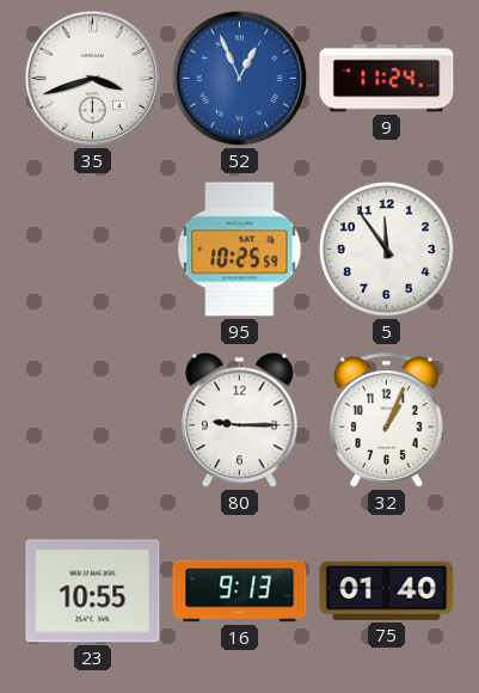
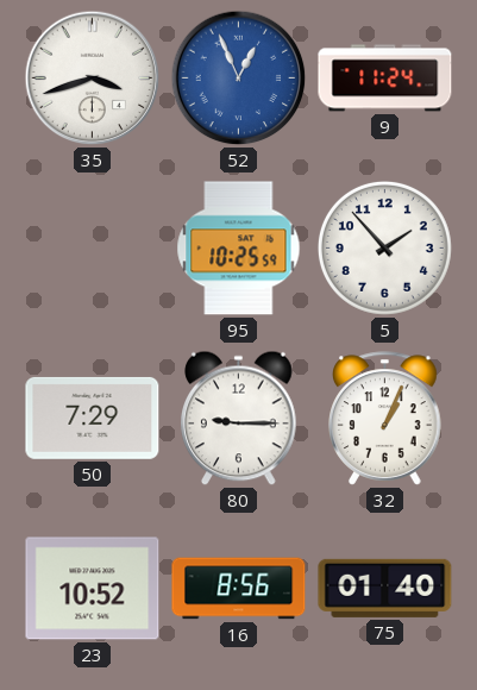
5: 11:54 -> 1:53 (384, 247)
50: none -> 7:29 (93, 418)
23: 10:55 -> 10:52 (93, 589)
16: 9:13 -> 8:56 (239, 589)
